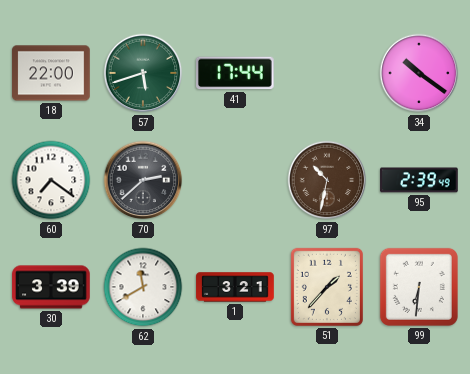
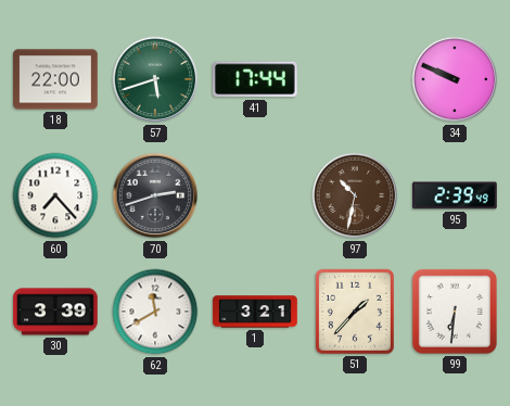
34: 10:21 -> 9:49 (455, 79)
60: 7:21 -> 7:23 (55, 195)
70: 2:38 -> 2:42 (155, 195)
